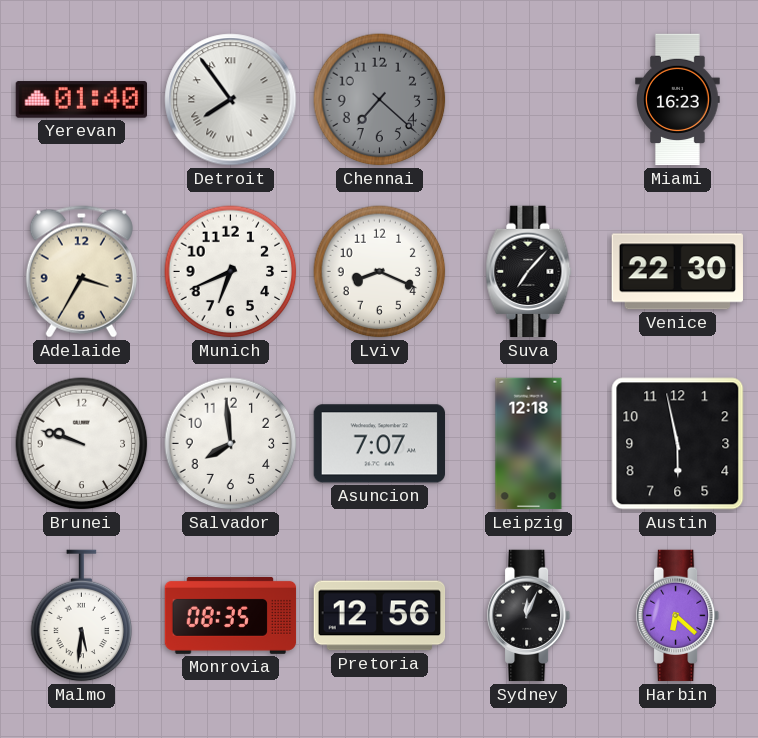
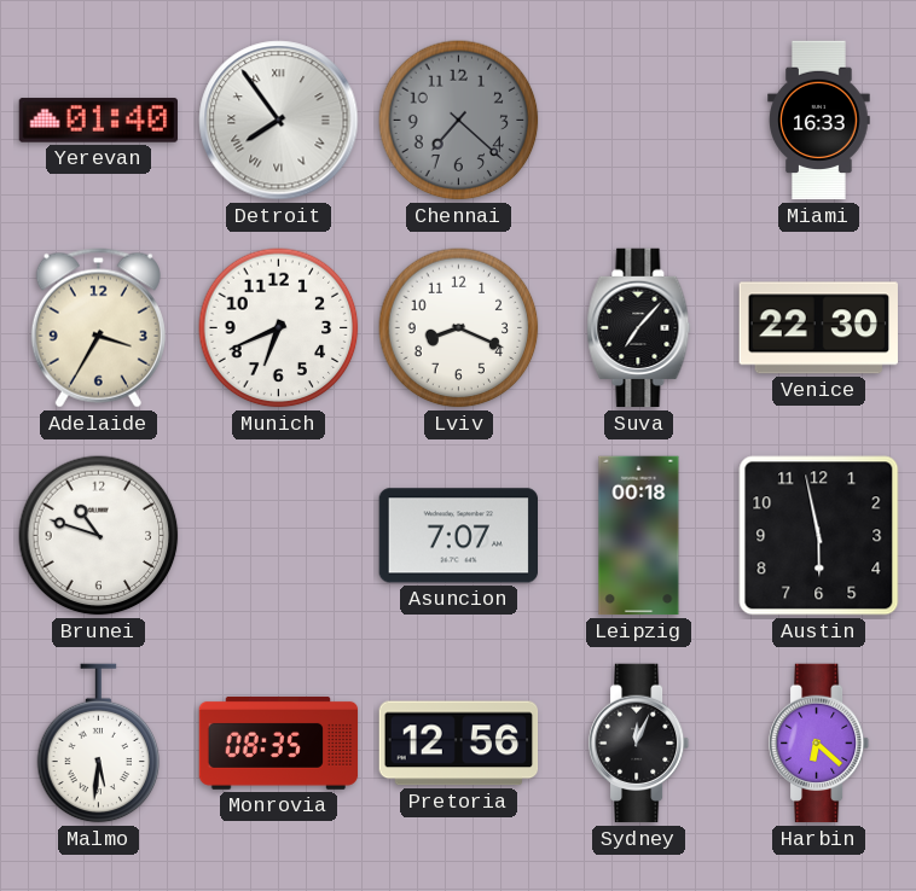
Miami: 16:23 -> 16:33 (819, 121)
Brunei: 9:48 -> 10:48 (99, 536)
Salvador: 7:59 -> none (231, 444)
Leipzig: 12:18 -> 00:18 (639, 536)
